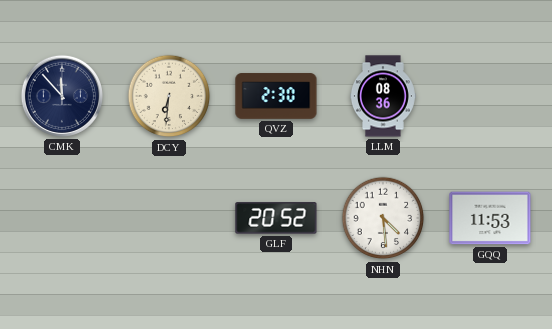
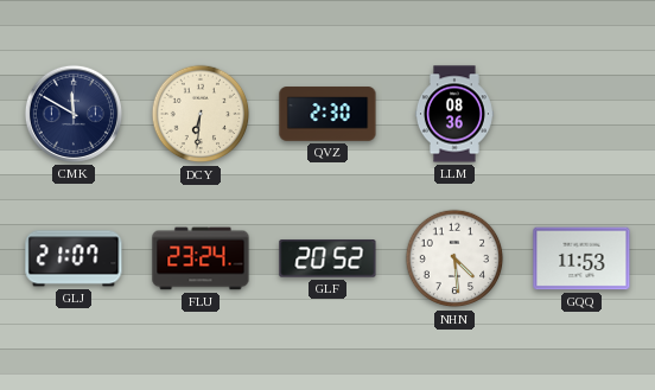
CMK: 11:53 -> 11:50 (74, 114)
GLJ: none -> 21:07 (74, 258)
FLU: none -> 23:24 (201, 258)
